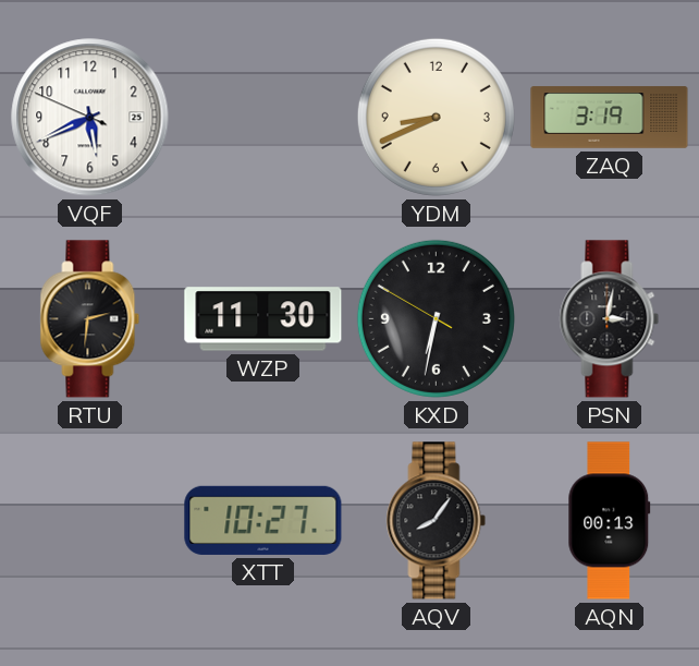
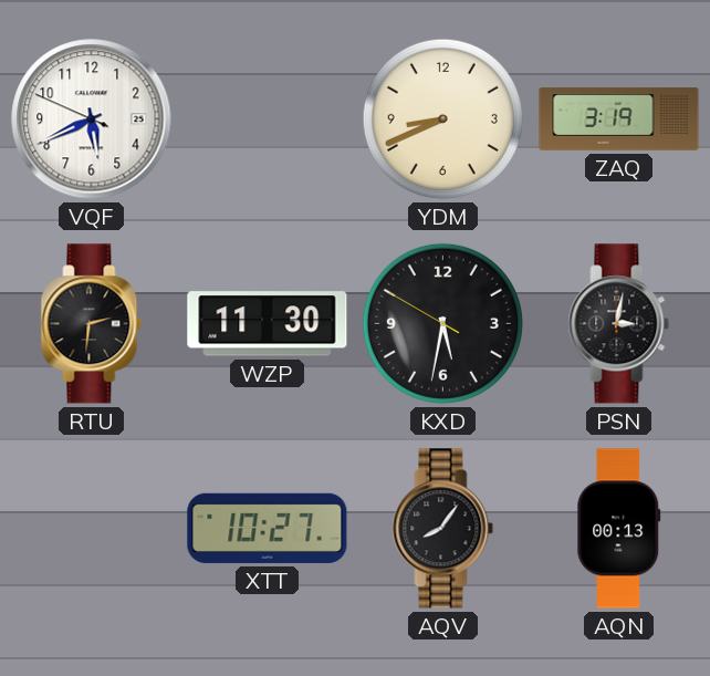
KXD: 6:31 -> 5:31 (442, 323)
